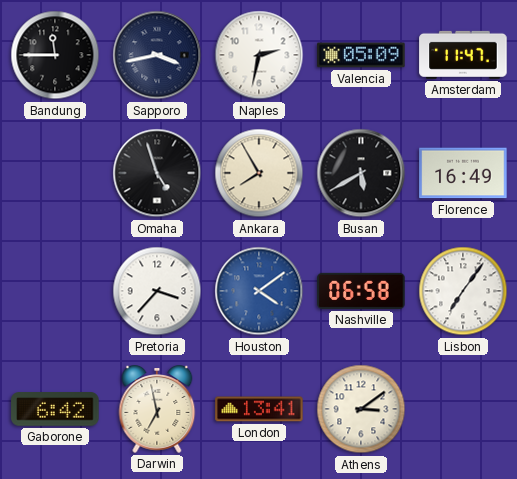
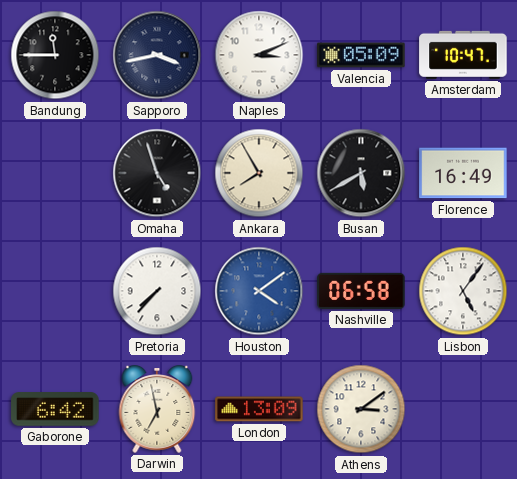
Naples: 2:32 -> 3:11 (259, 55)
Amsterdam: 11:47 -> 10:47 (463, 55)
Pretoria: 3:37 -> 7:37 (157, 291)
Lisbon: 7:06 -> 5:06 (463, 291)
London: 13:41 -> 13:09 (259, 409)
